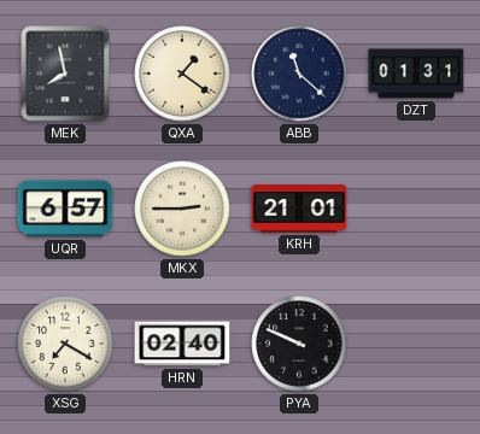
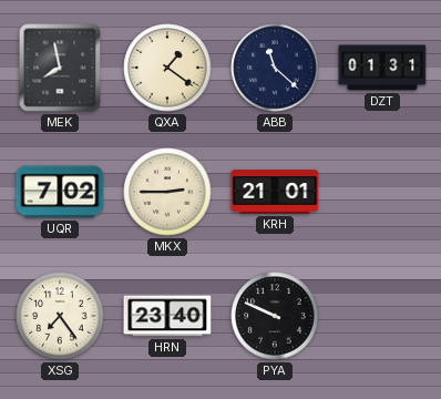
UQR: 6:57 -> 7:02 (60, 192)
XSG: 7:20 -> 7:24 (60, 316)
HRN: 02:40 -> 23:40 (167, 316)
